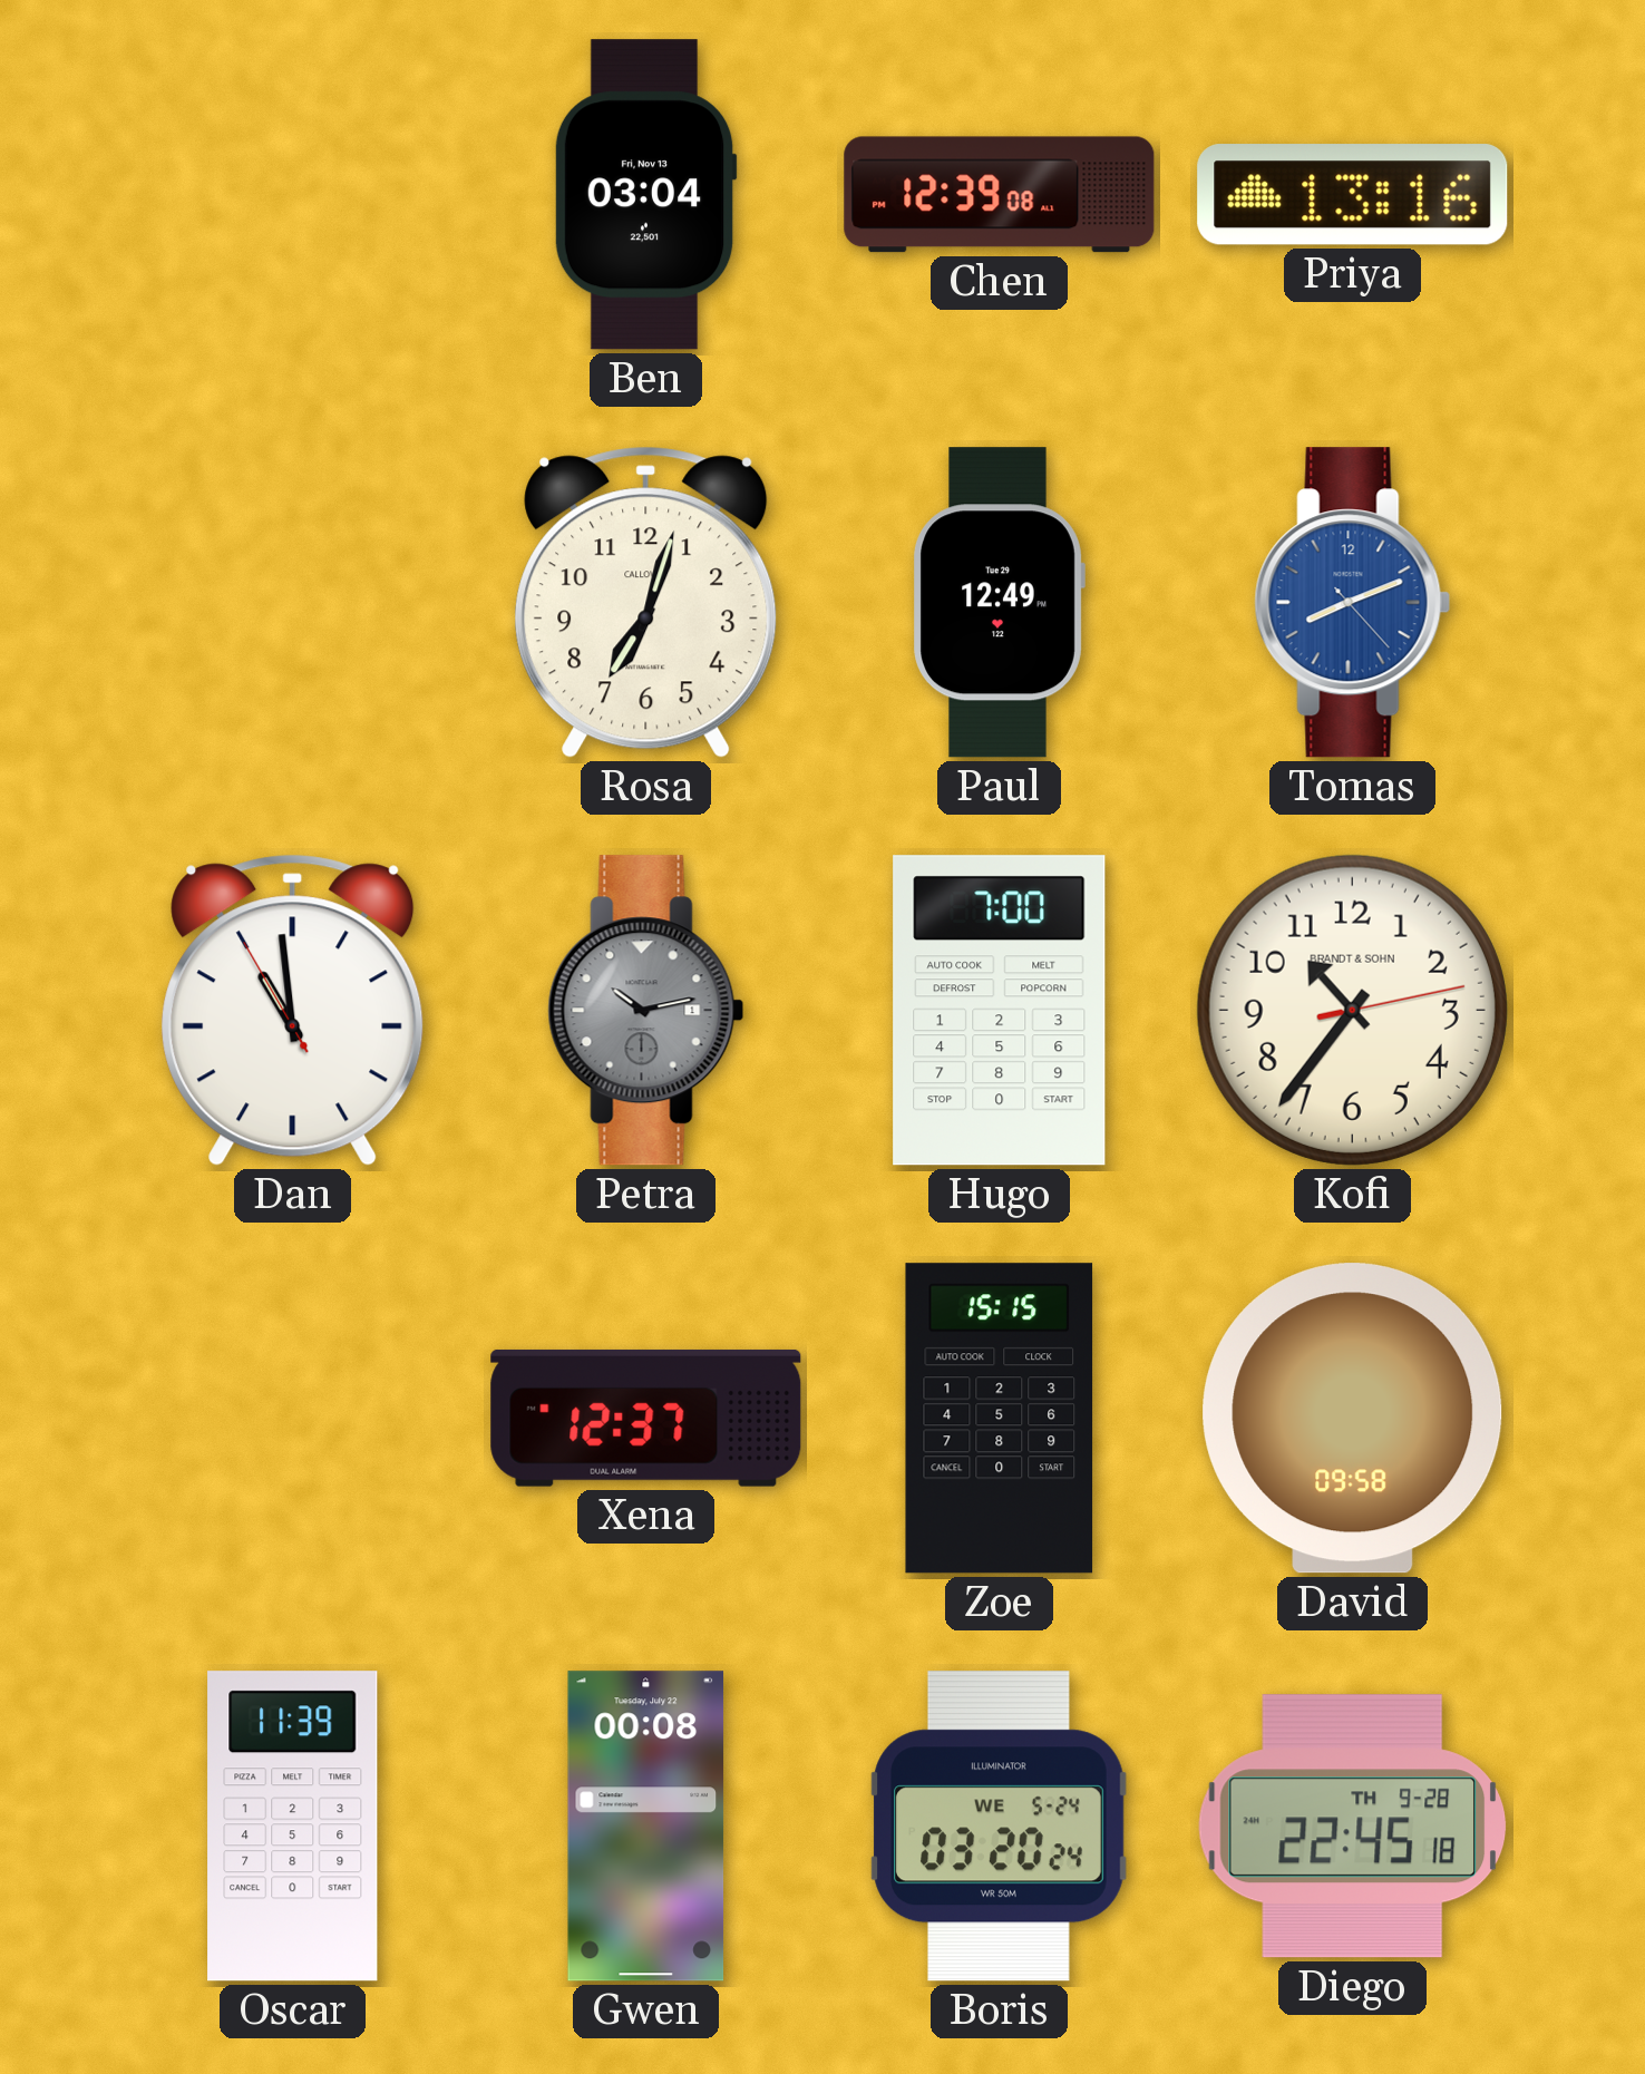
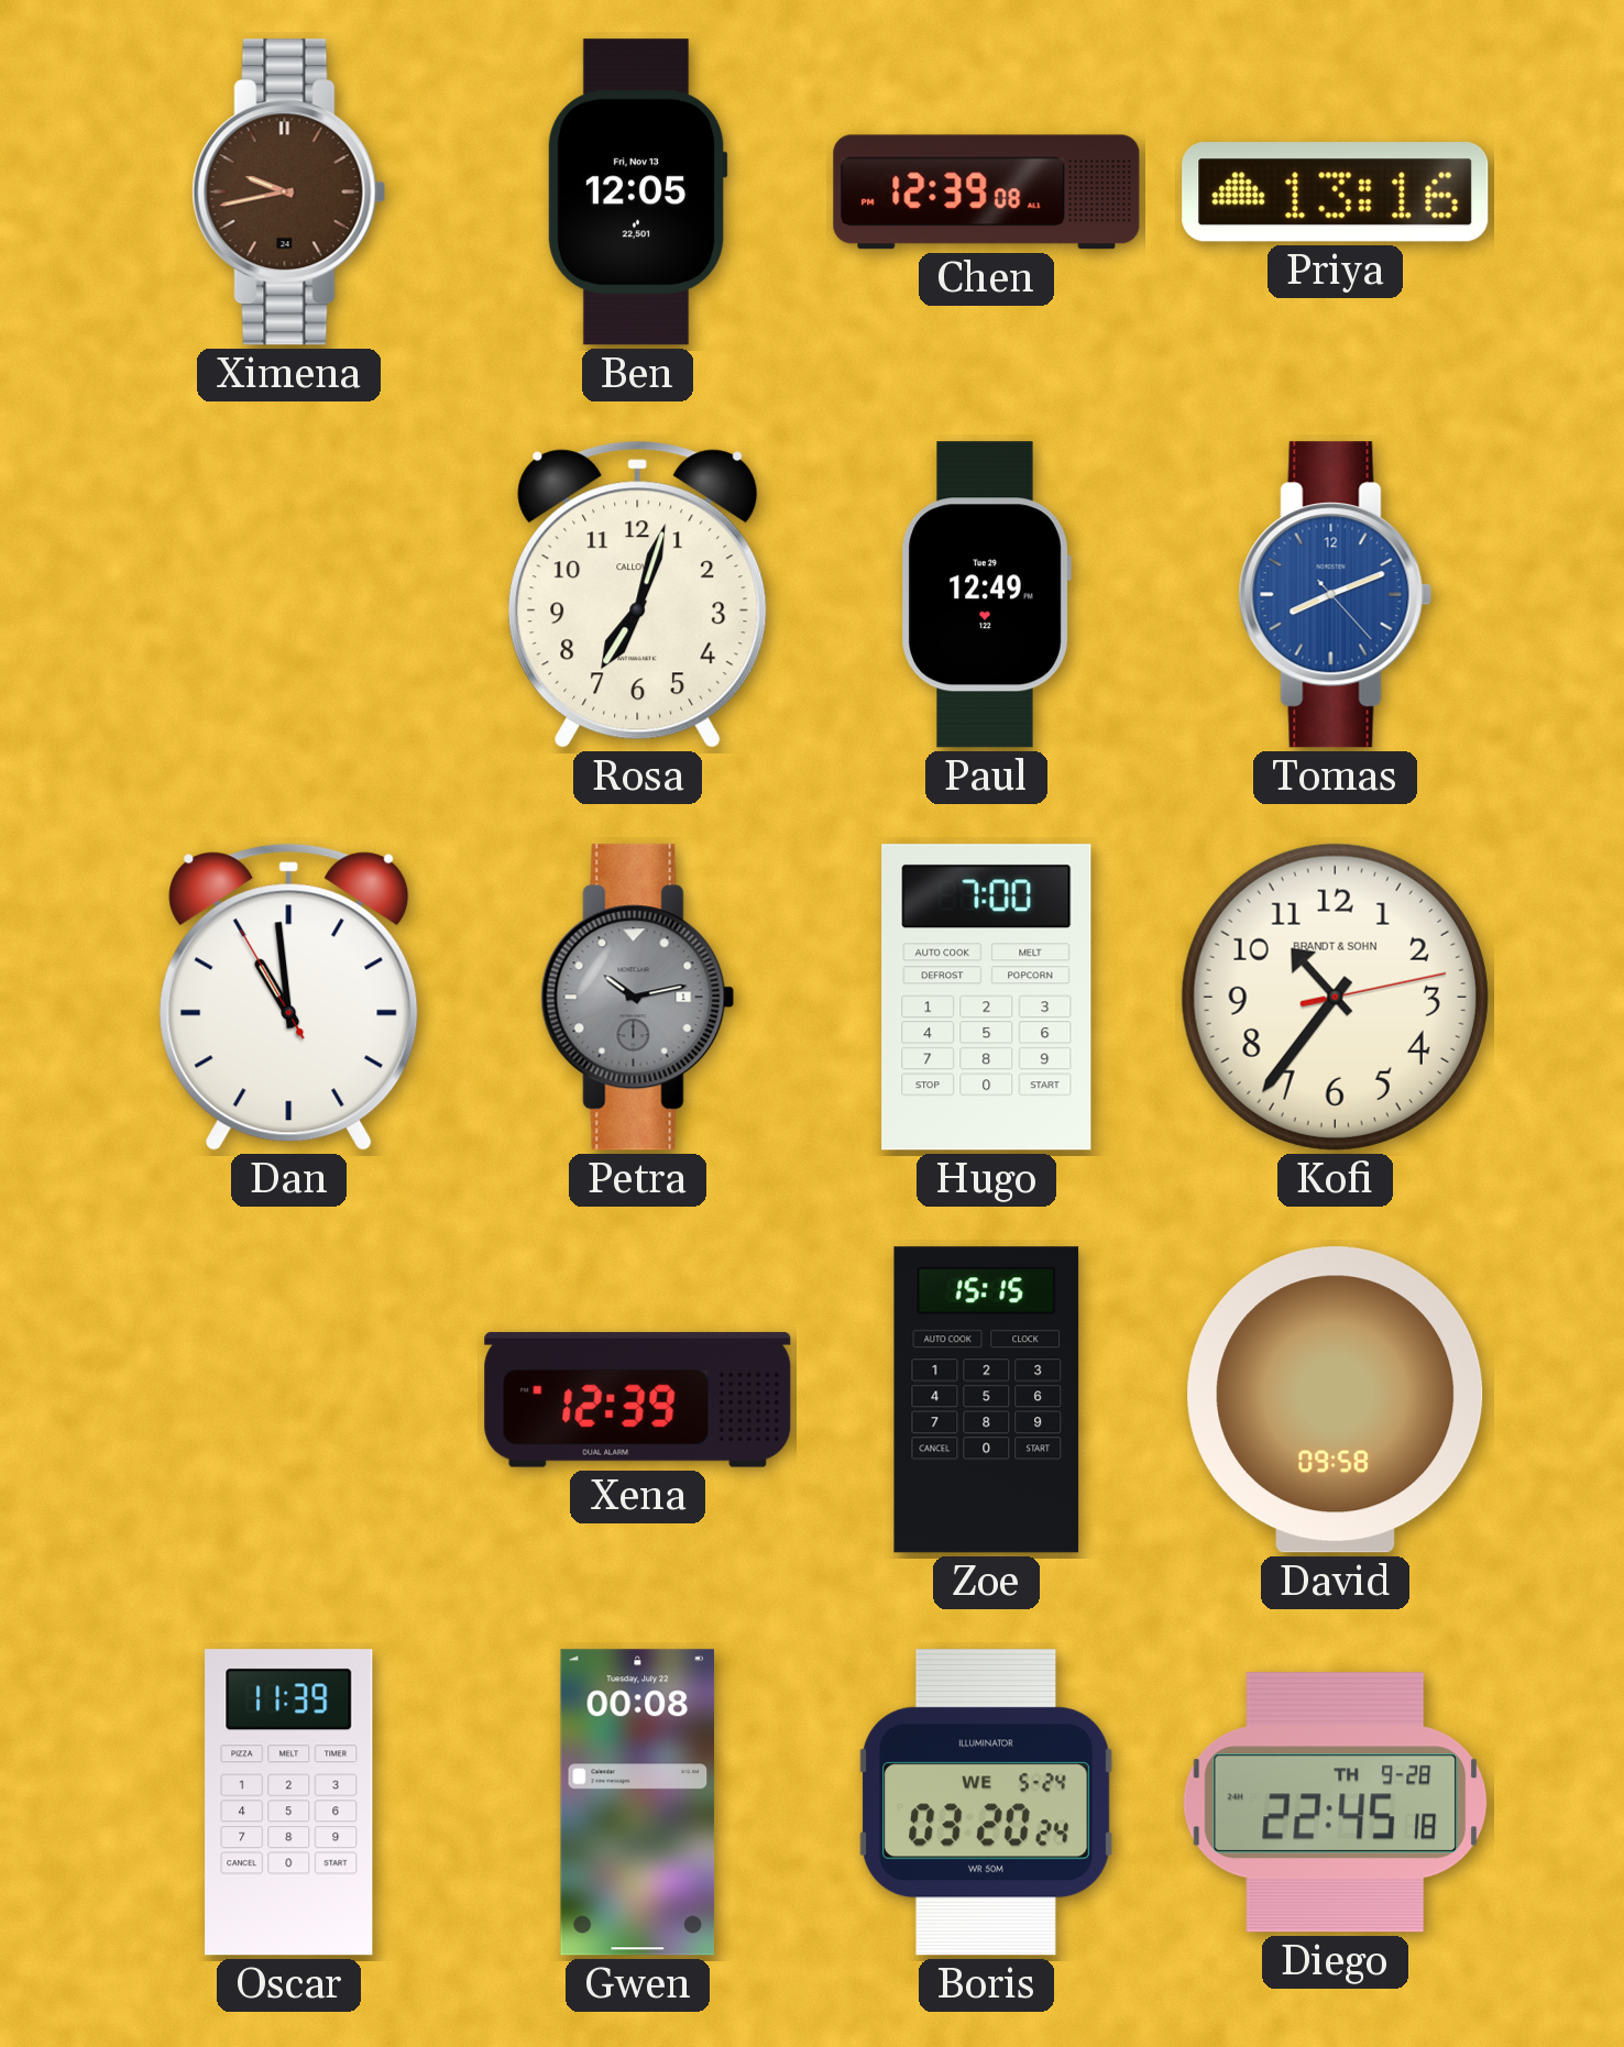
Ximena: none -> 9:43 (289, 192)
Ben: 03:04 -> 12:05 (637, 192)
Xena: 12:37 -> 12:39 (638, 1399)
